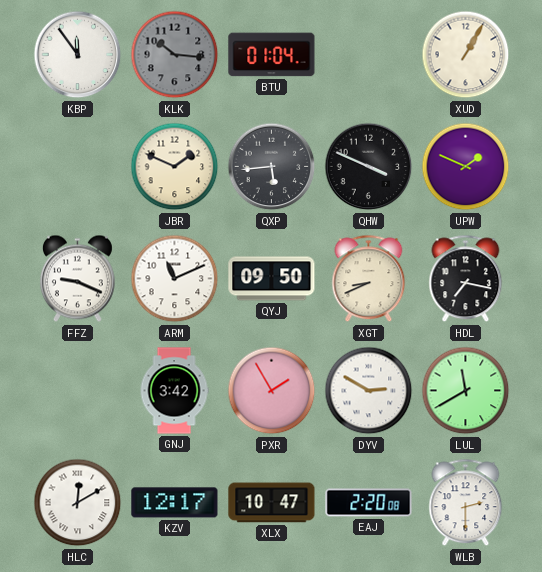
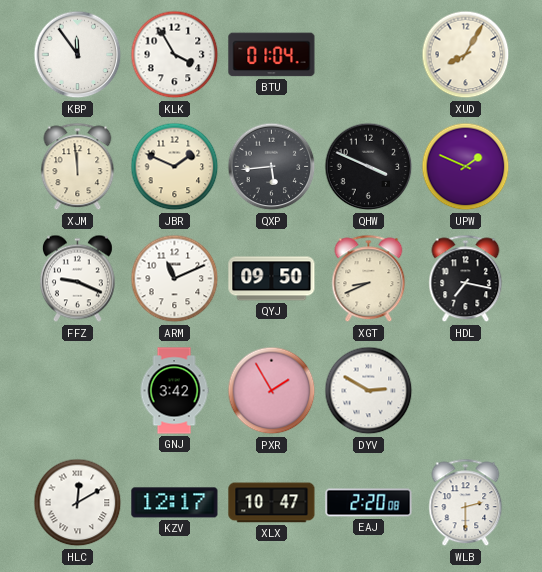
KLK: 10:16 -> 3:55 (175, 55)
KLK dial: grey -> white (175, 55)
XUD: 1:05 -> 8:05 (466, 55)
XJM: none -> 11:59 (78, 167)
LUL: 11:40 -> none (466, 391)
